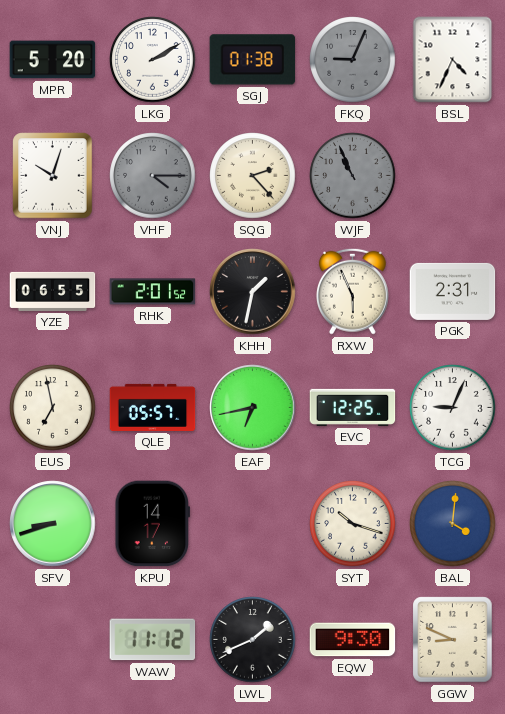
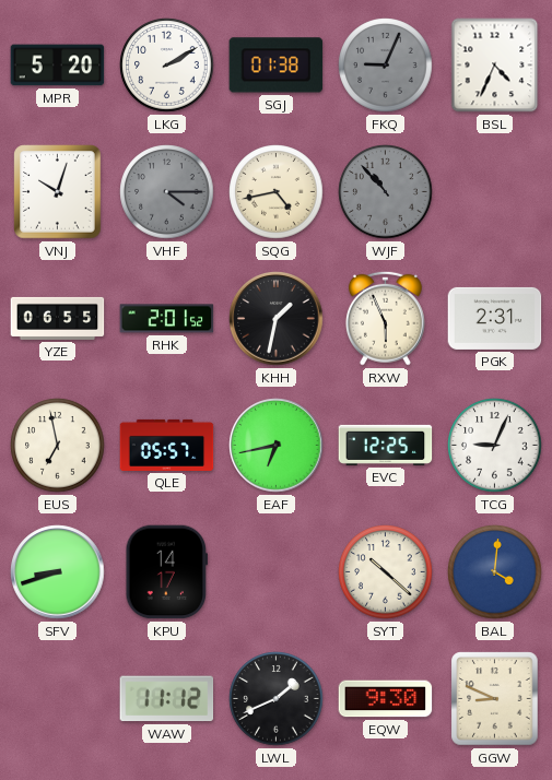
SQG: 2:23 -> 4:43 (277, 192)
WJF: 10:56 -> 10:53 (386, 192)
SYT: 10:18 -> 10:22 (386, 572)
